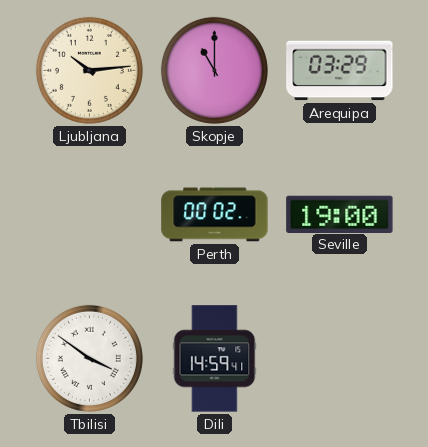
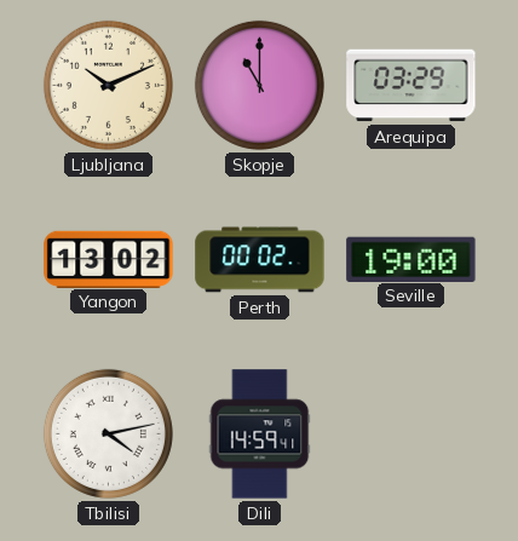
Ljubljana: 10:14 -> 10:11 (108, 85)
Yangon: none -> 13:02 (109, 259)
Tbilisi: 3:51 -> 4:13 (108, 433)
